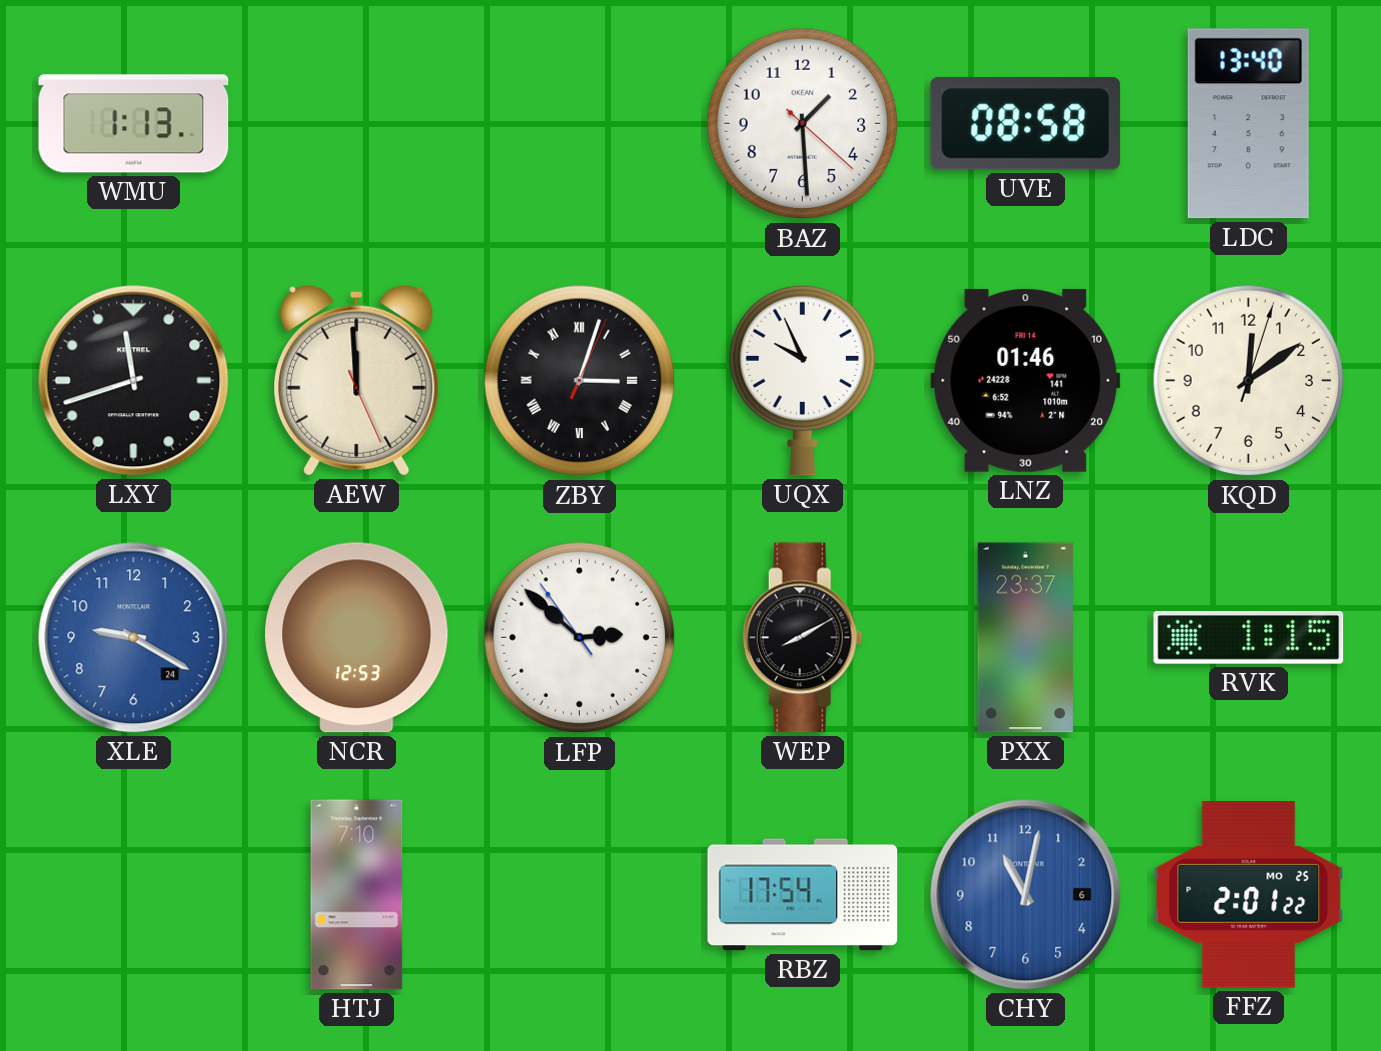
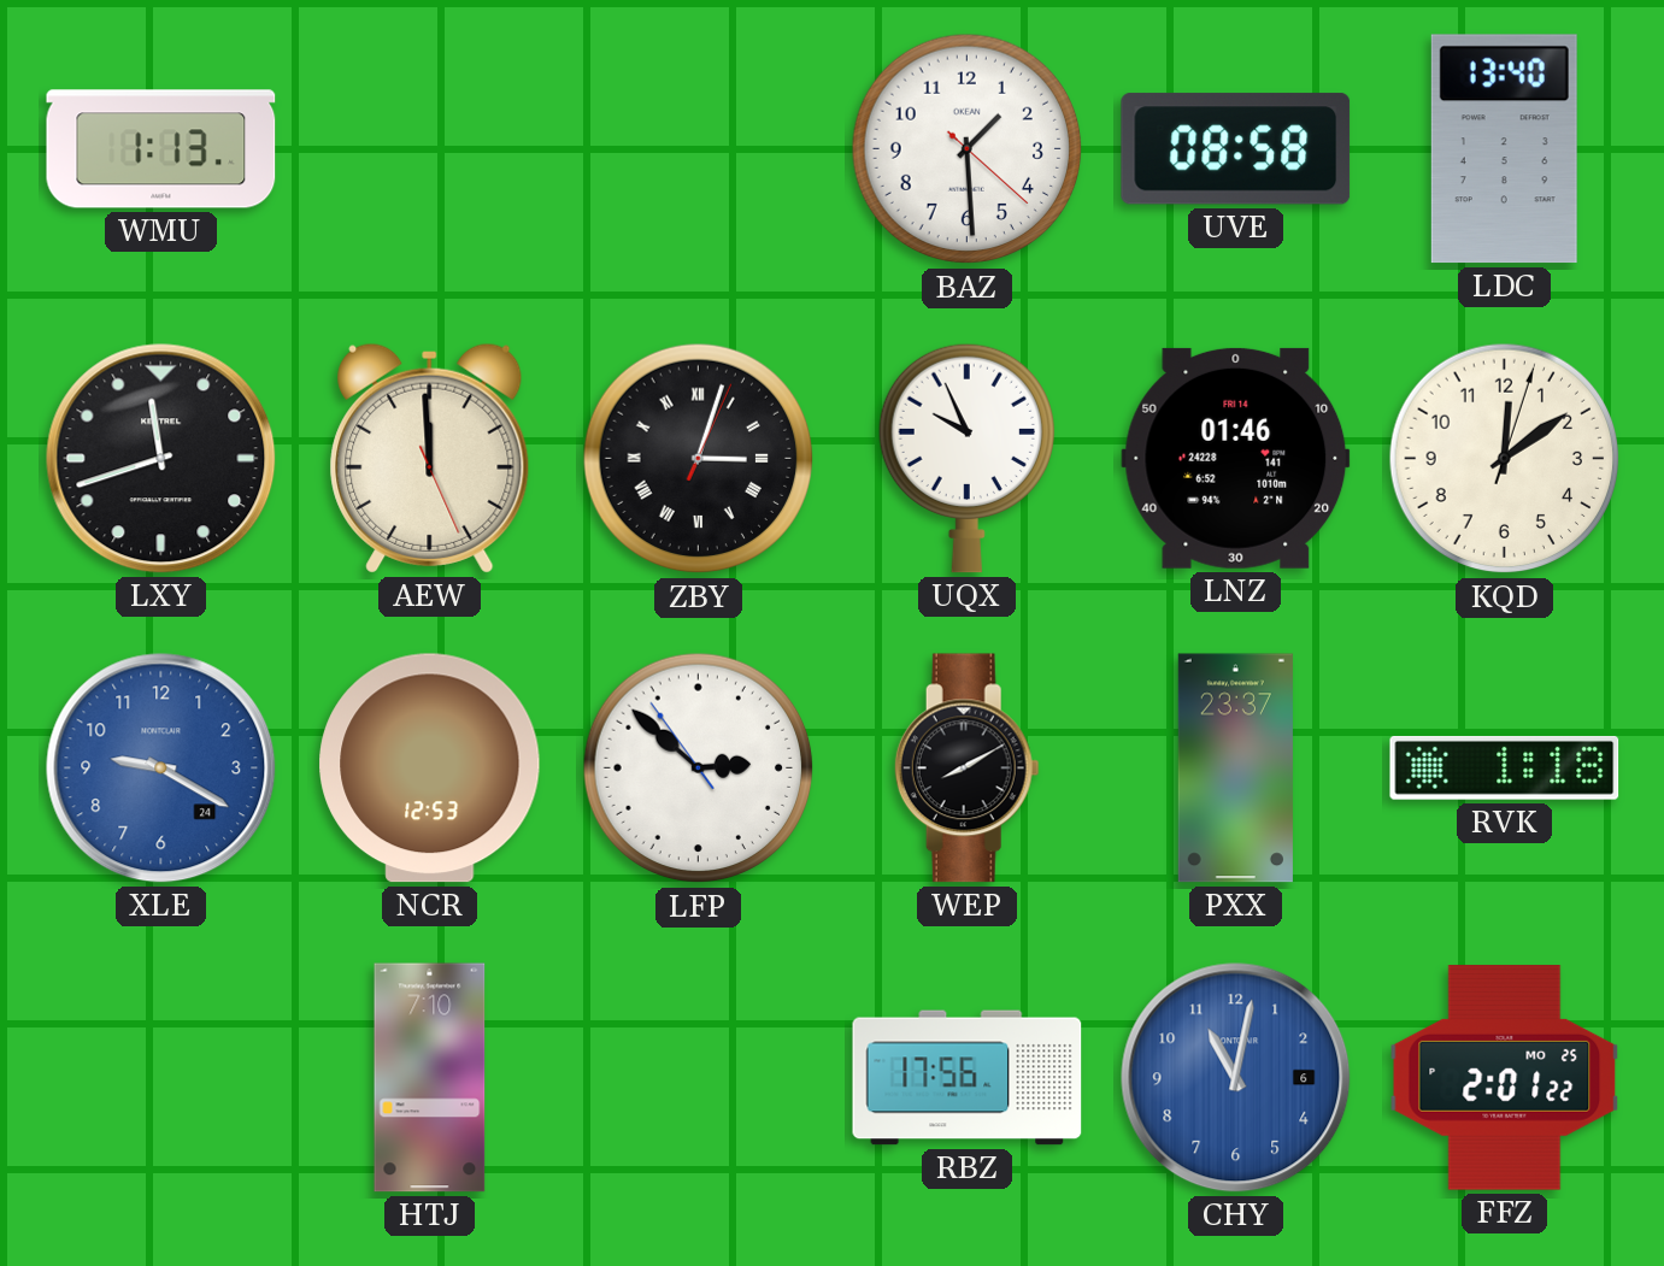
RVK: 1:15 -> 1:18 (1505, 767)
RBZ: 17:54 -> 17:56 (968, 1078)
